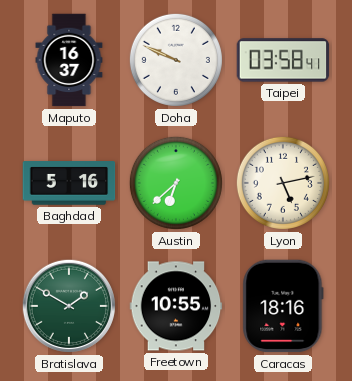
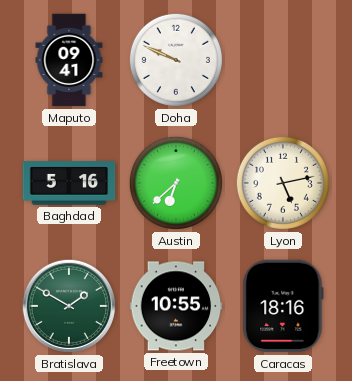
Maputo: 16:37 -> 09:41 (69, 60)
Taipei: 03:58 -> none (283, 60)
